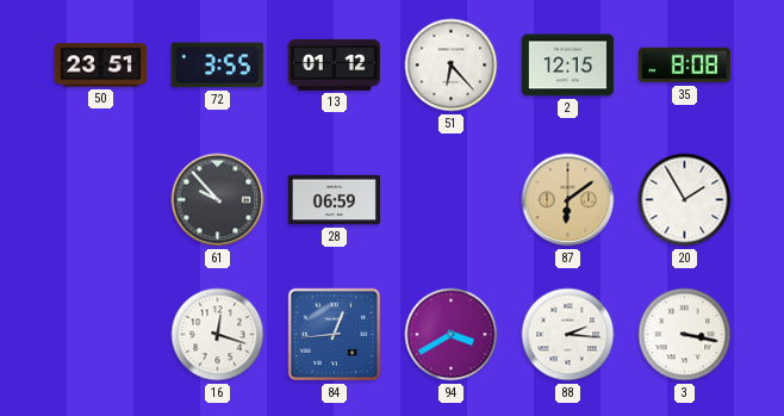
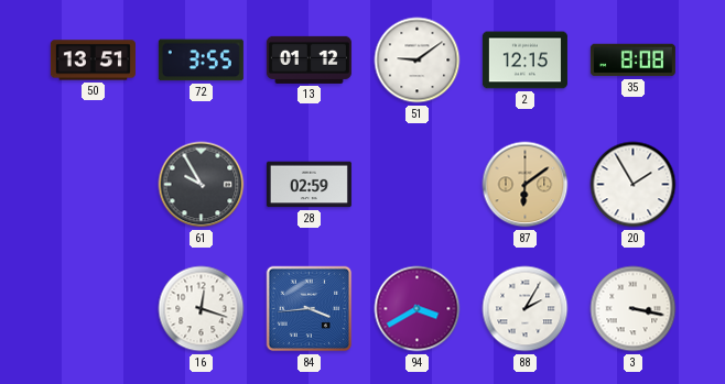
50: 23:51 -> 13:51 (93, 61)
51: 6:23 -> 9:09 (418, 61)
61: 9:53 -> 9:55 (202, 185)
28: 06:59 -> 02:59 (309, 185)
84: 12:44 -> 3:44 (310, 309)
88: 2:16 -> 2:05 (526, 309)
